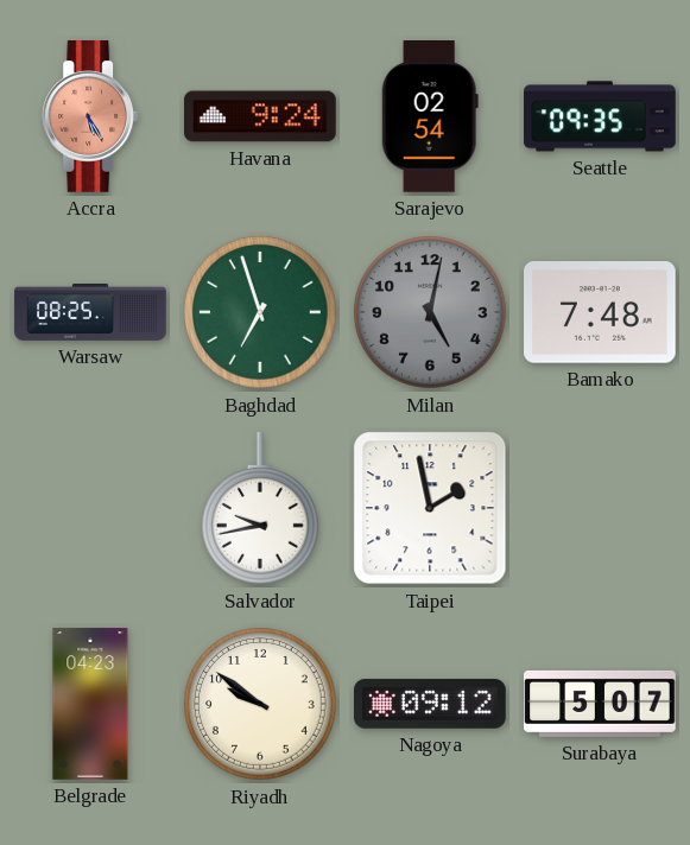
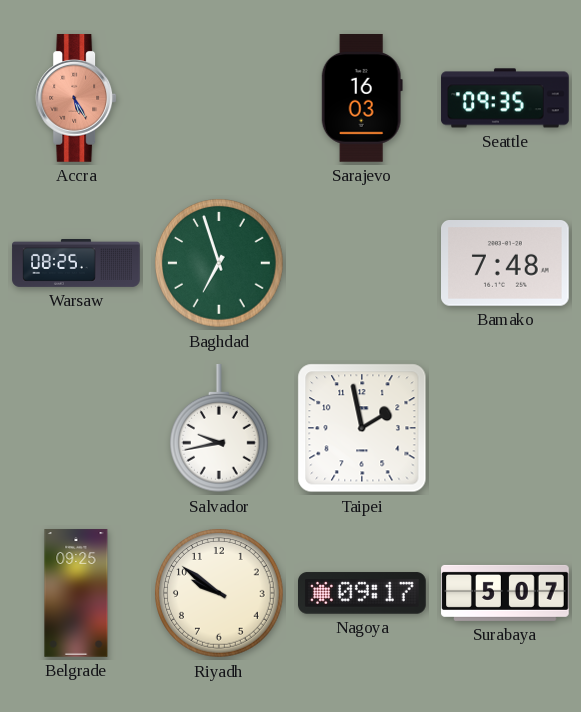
Havana: 9:24 -> none (261, 116)
Sarajevo: 02:54 -> 16:03 (362, 99)
Milan: 5:02 -> none (430, 312)
Belgrade: 04:23 -> 09:25 (76, 593)
Nagoya: 09:12 -> 09:17 (363, 593)
